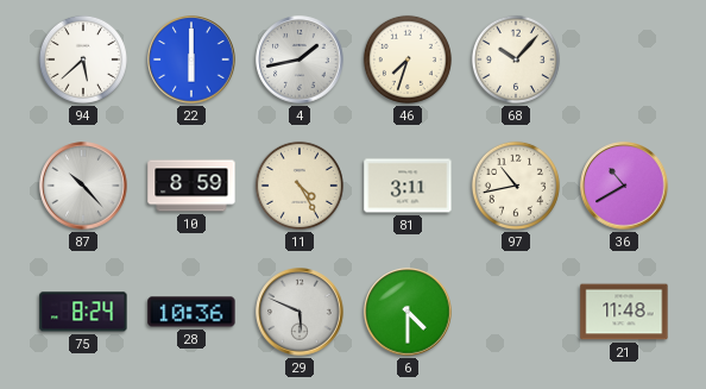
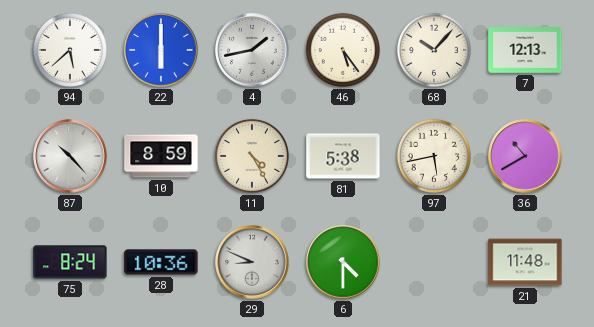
46: 7:33 -> 5:24 (343, 50)
7: none -> 12:13 (525, 50)
81: 3:11 -> 5:38 (343, 156)
97: 10:43 -> 5:43 (434, 156)
29: 5:49 -> 8:49 (252, 262)
